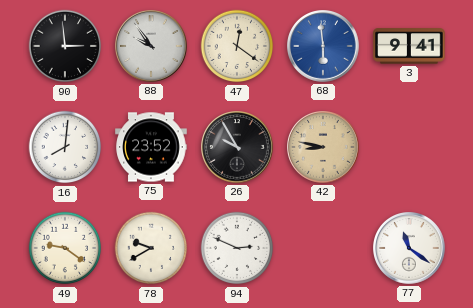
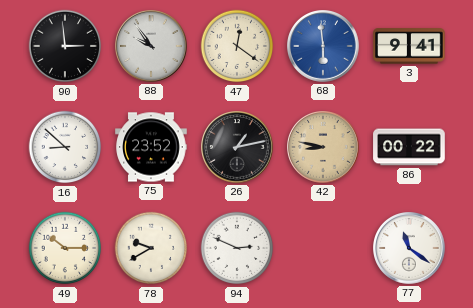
16: 8:01 -> 8:52 (65, 147)
26: 9:55 -> 1:13 (238, 148)
86: none -> 00:22 (409, 147)
49: 9:21 -> 10:15 (65, 248)
